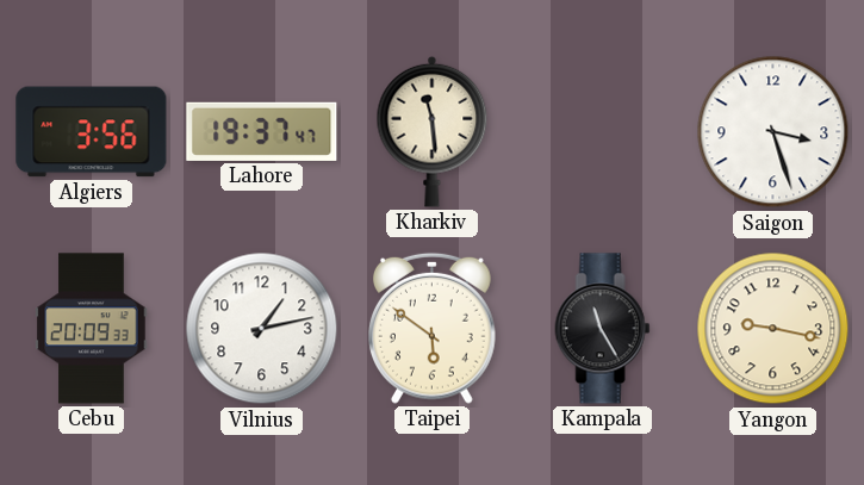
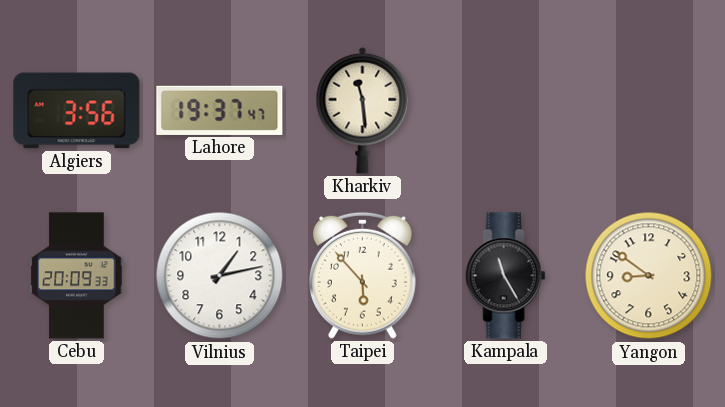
Saigon: 3:27 -> none (773, 132)
Taipei: 5:51 -> 5:53 (362, 275)
Yangon: 9:17 -> 8:51 (649, 276)
